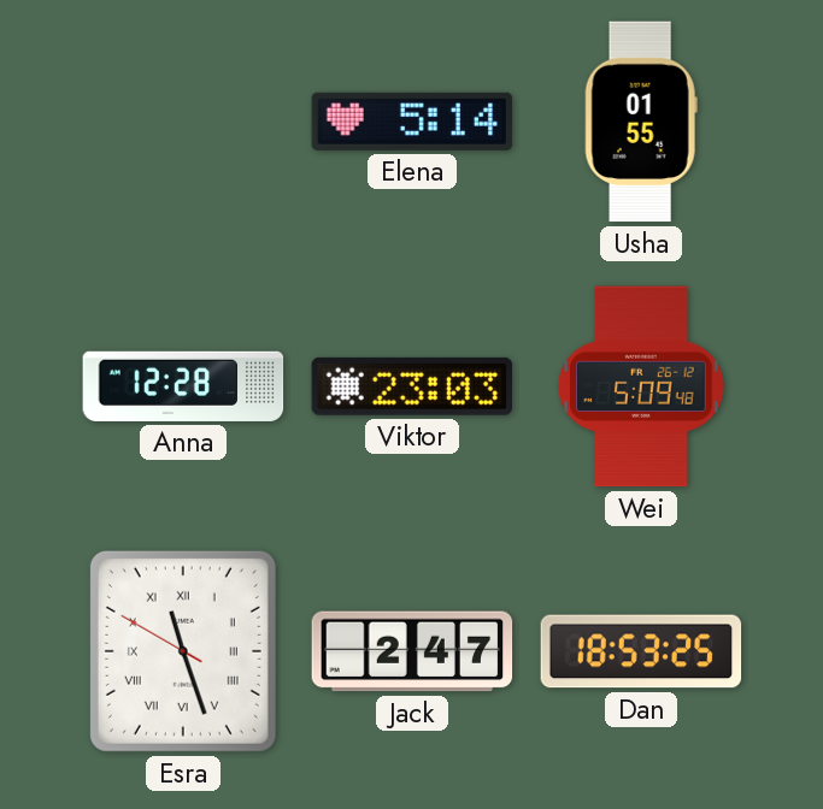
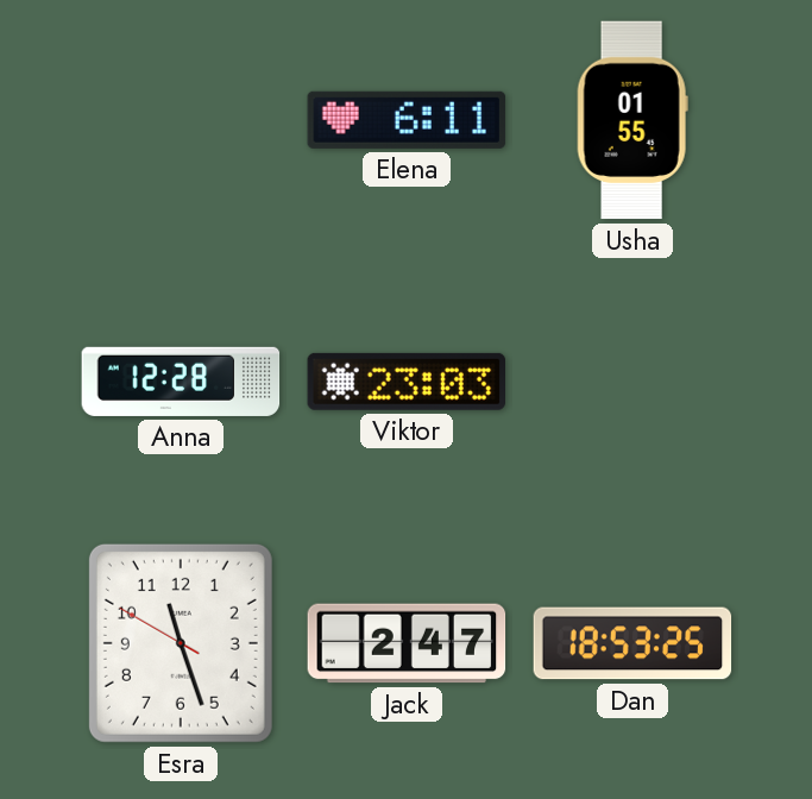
Elena: 5:14 -> 6:11 (407, 120)
Wei: 5:09 -> none (641, 386)
Esra numerals: Roman -> Arabic (181, 643)
